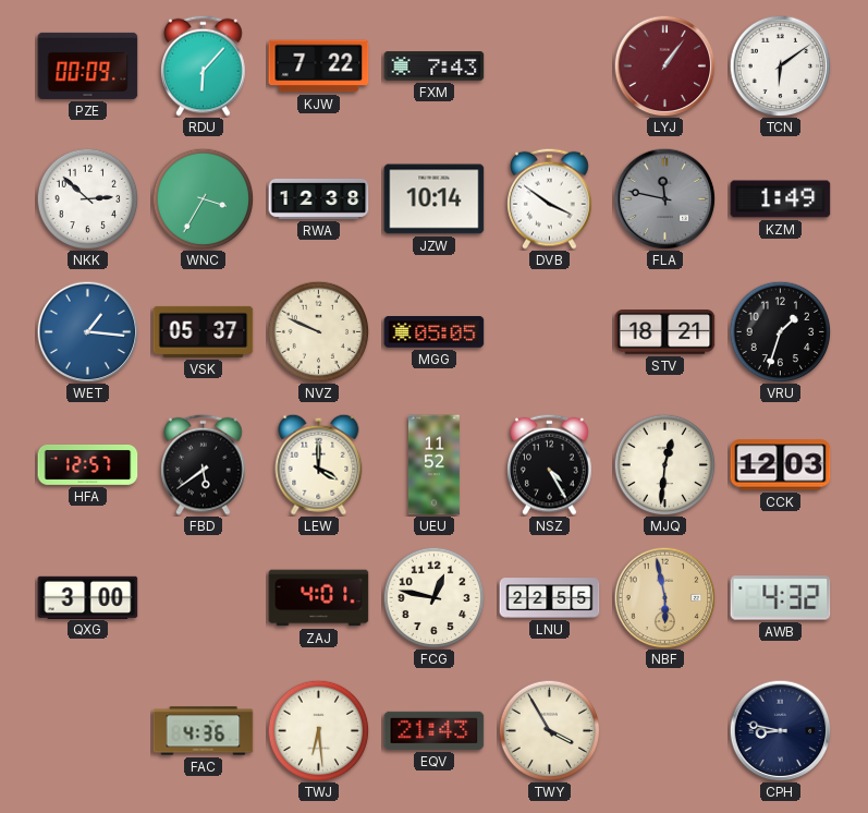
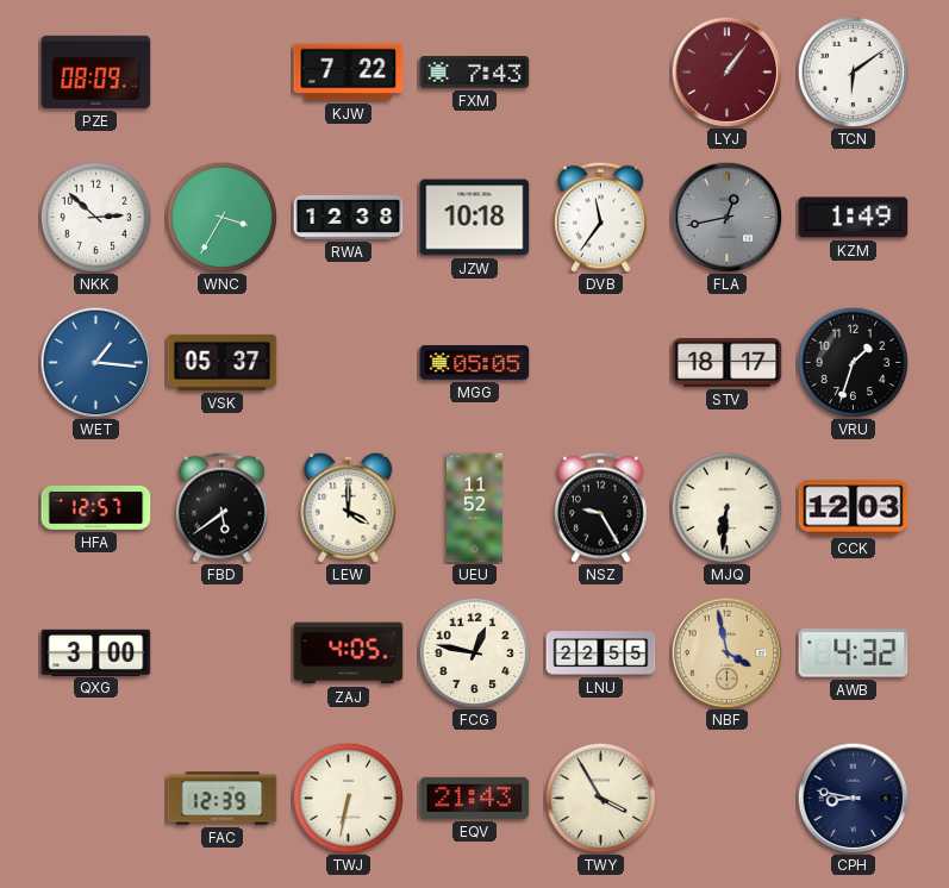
PZE: 00:09 -> 08:09 (96, 71)
RDU: 6:07 -> none (204, 65)
JZW: 10:14 -> 10:18 (475, 218)
DVB: 3:51 -> 11:36 (601, 217)
FLA: 11:47 -> 12:43 (726, 217)
NVZ: 9:49 -> none (318, 331)
STV: 18:21 -> 18:17 (728, 363)
NSZ: 4:25 -> 9:25 (601, 507)
MJQ: 12:31 -> 6:31 (726, 507)
ZAJ: 4:01 -> 4:05 (349, 654)
NBF: 5:58 -> 3:58 (726, 652)
FAC: 4:36 -> 12:39 (223, 799)
TWJ: 6:29 -> 6:32 (348, 798)
